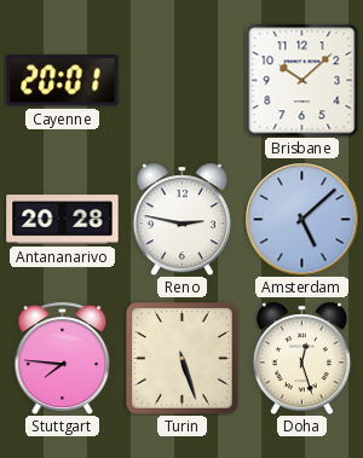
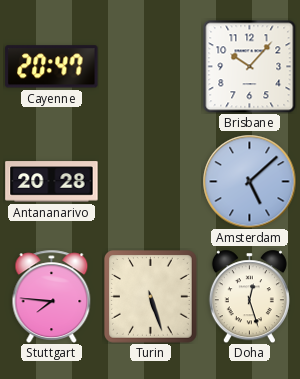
Cayenne: 20:01 -> 20:47 (52, 67)
Brisbane: 10:08 -> 10:07 (249, 66)
Reno: 2:47 -> none (181, 219)
